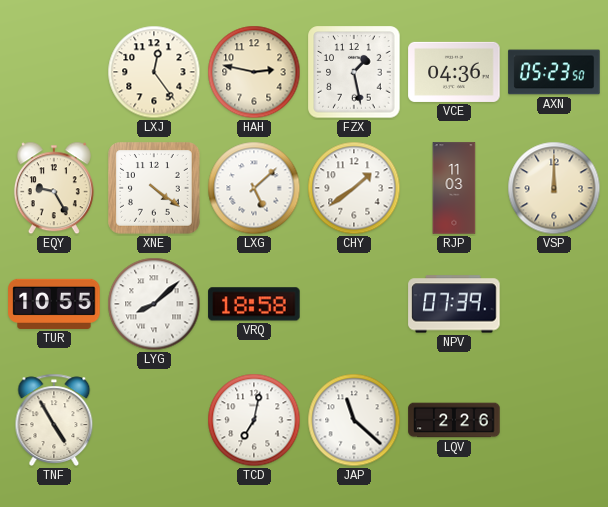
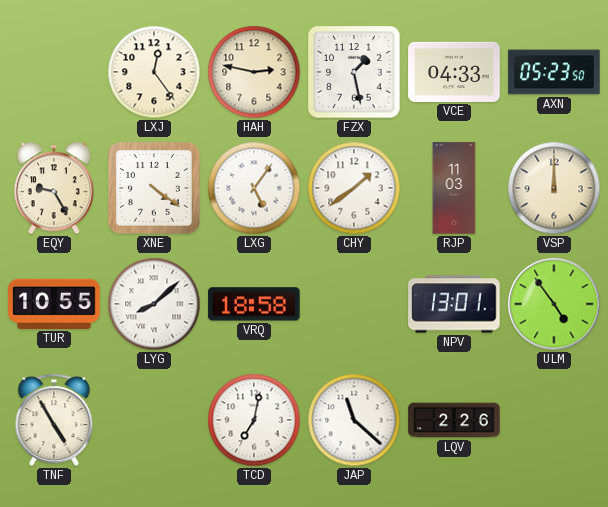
VCE: 04:36 -> 04:33 (454, 72)
LXG: 5:08 -> 5:06 (254, 188)
NPV: 07:39 -> 13:01 (454, 304)
ULM: none -> 4:54 (554, 304)
